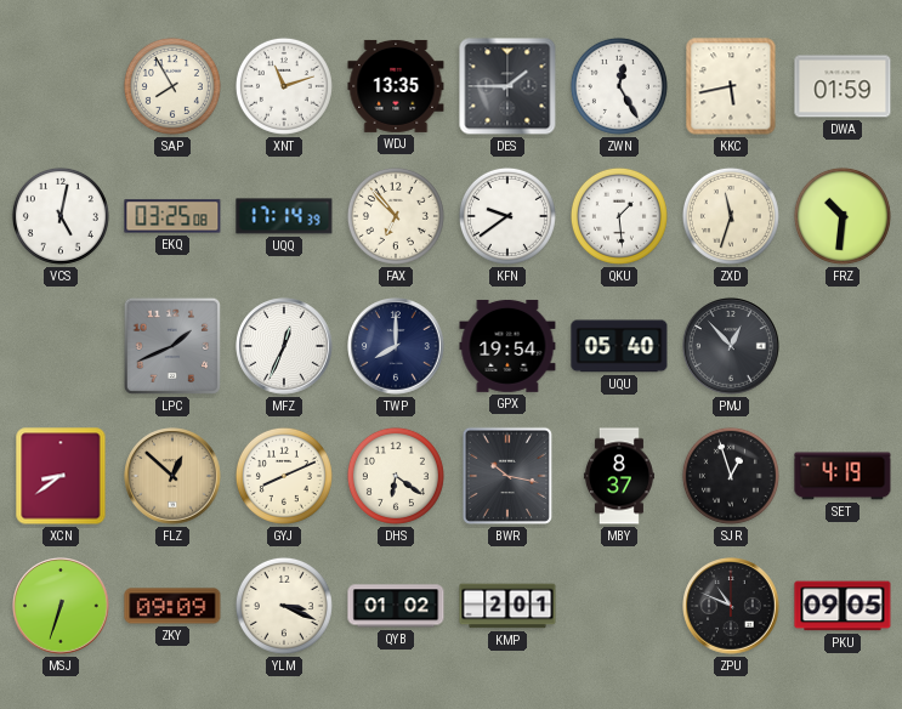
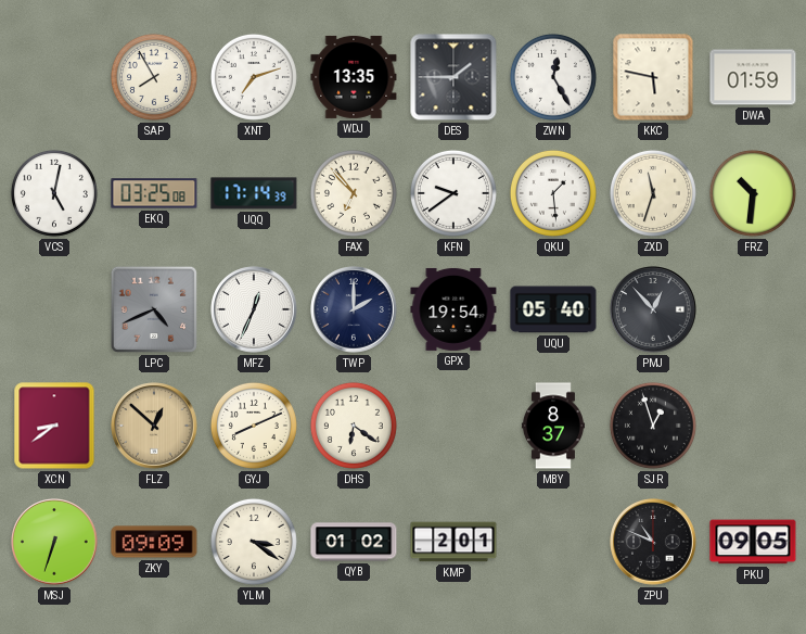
XNT: 11:12 -> 7:12 (254, 77)
KKC: 5:43 -> 5:47 (653, 77)
LPC: 1:41 -> 4:41 (154, 309)
TWP: 8:00 -> 2:00 (354, 309)
BWR: 10:17 -> none (507, 476)
SET: 4:19 -> none (843, 476)
YLM: 3:19 -> 3:21 (254, 542)
